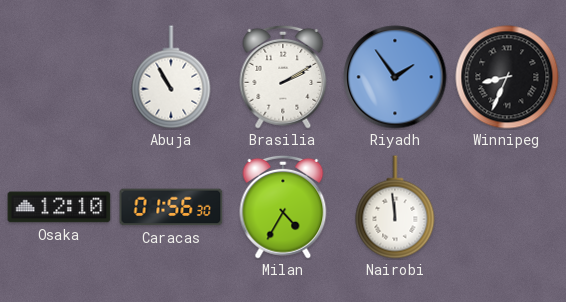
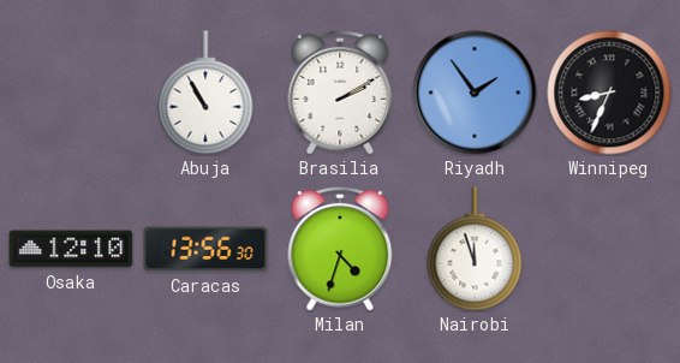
Caracas: 01:56 -> 13:56 (205, 249)
Milan: 4:35 -> 4:33 (340, 249)
Nairobi: 11:59 -> 11:57 (475, 249)
